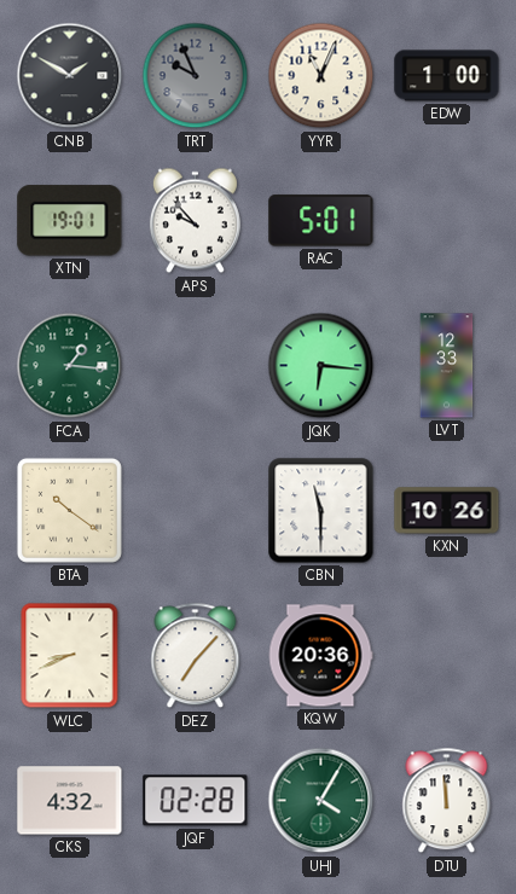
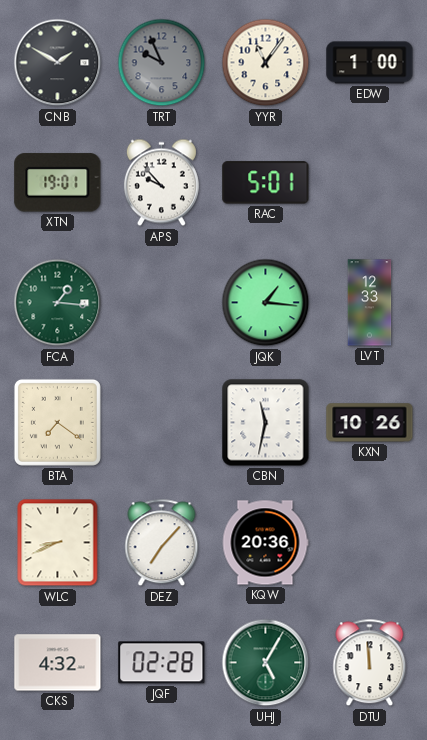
YYR: 11:04 -> 11:06 (266, 63)
JQK: 6:16 -> 1:16 (266, 303)
BTA: 10:21 -> 7:21 (57, 422)
CBN: 11:30 -> 11:32 (266, 423)
UHJ: 4:05 -> 5:05 (266, 663)
